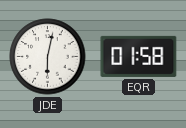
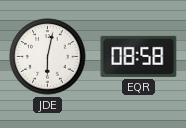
EQR: 01:58 -> 08:58 (139, 56)
